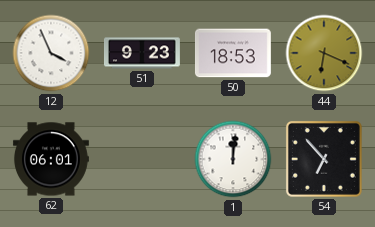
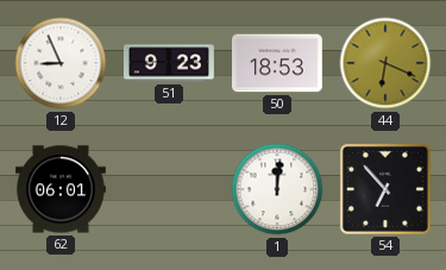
12: 3:56 -> 8:56 (61, 63)
